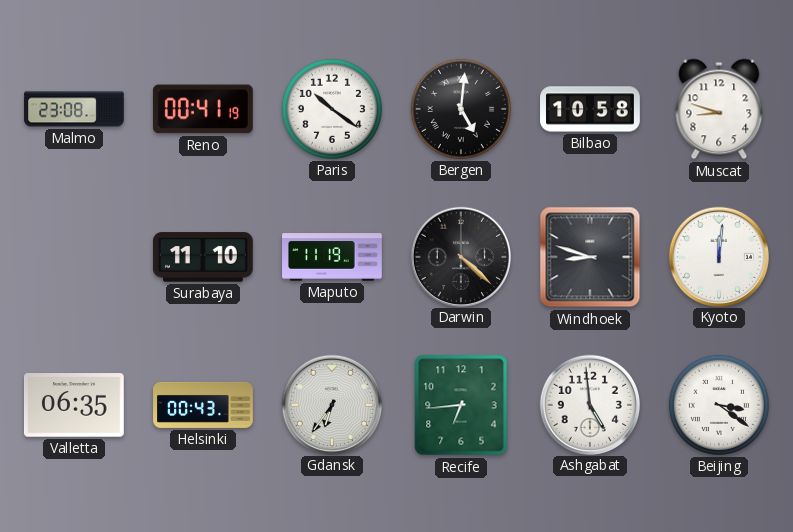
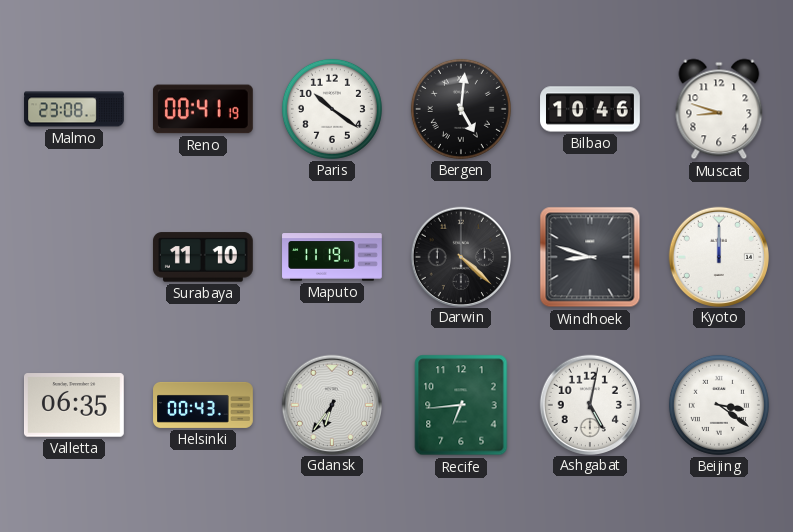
Bilbao: 10:58 -> 10:46 (590, 109)
Kyoto: 12:01 -> 12:00 (718, 256)
Ashgabat: 4:59 -> 5:02 (589, 404)
